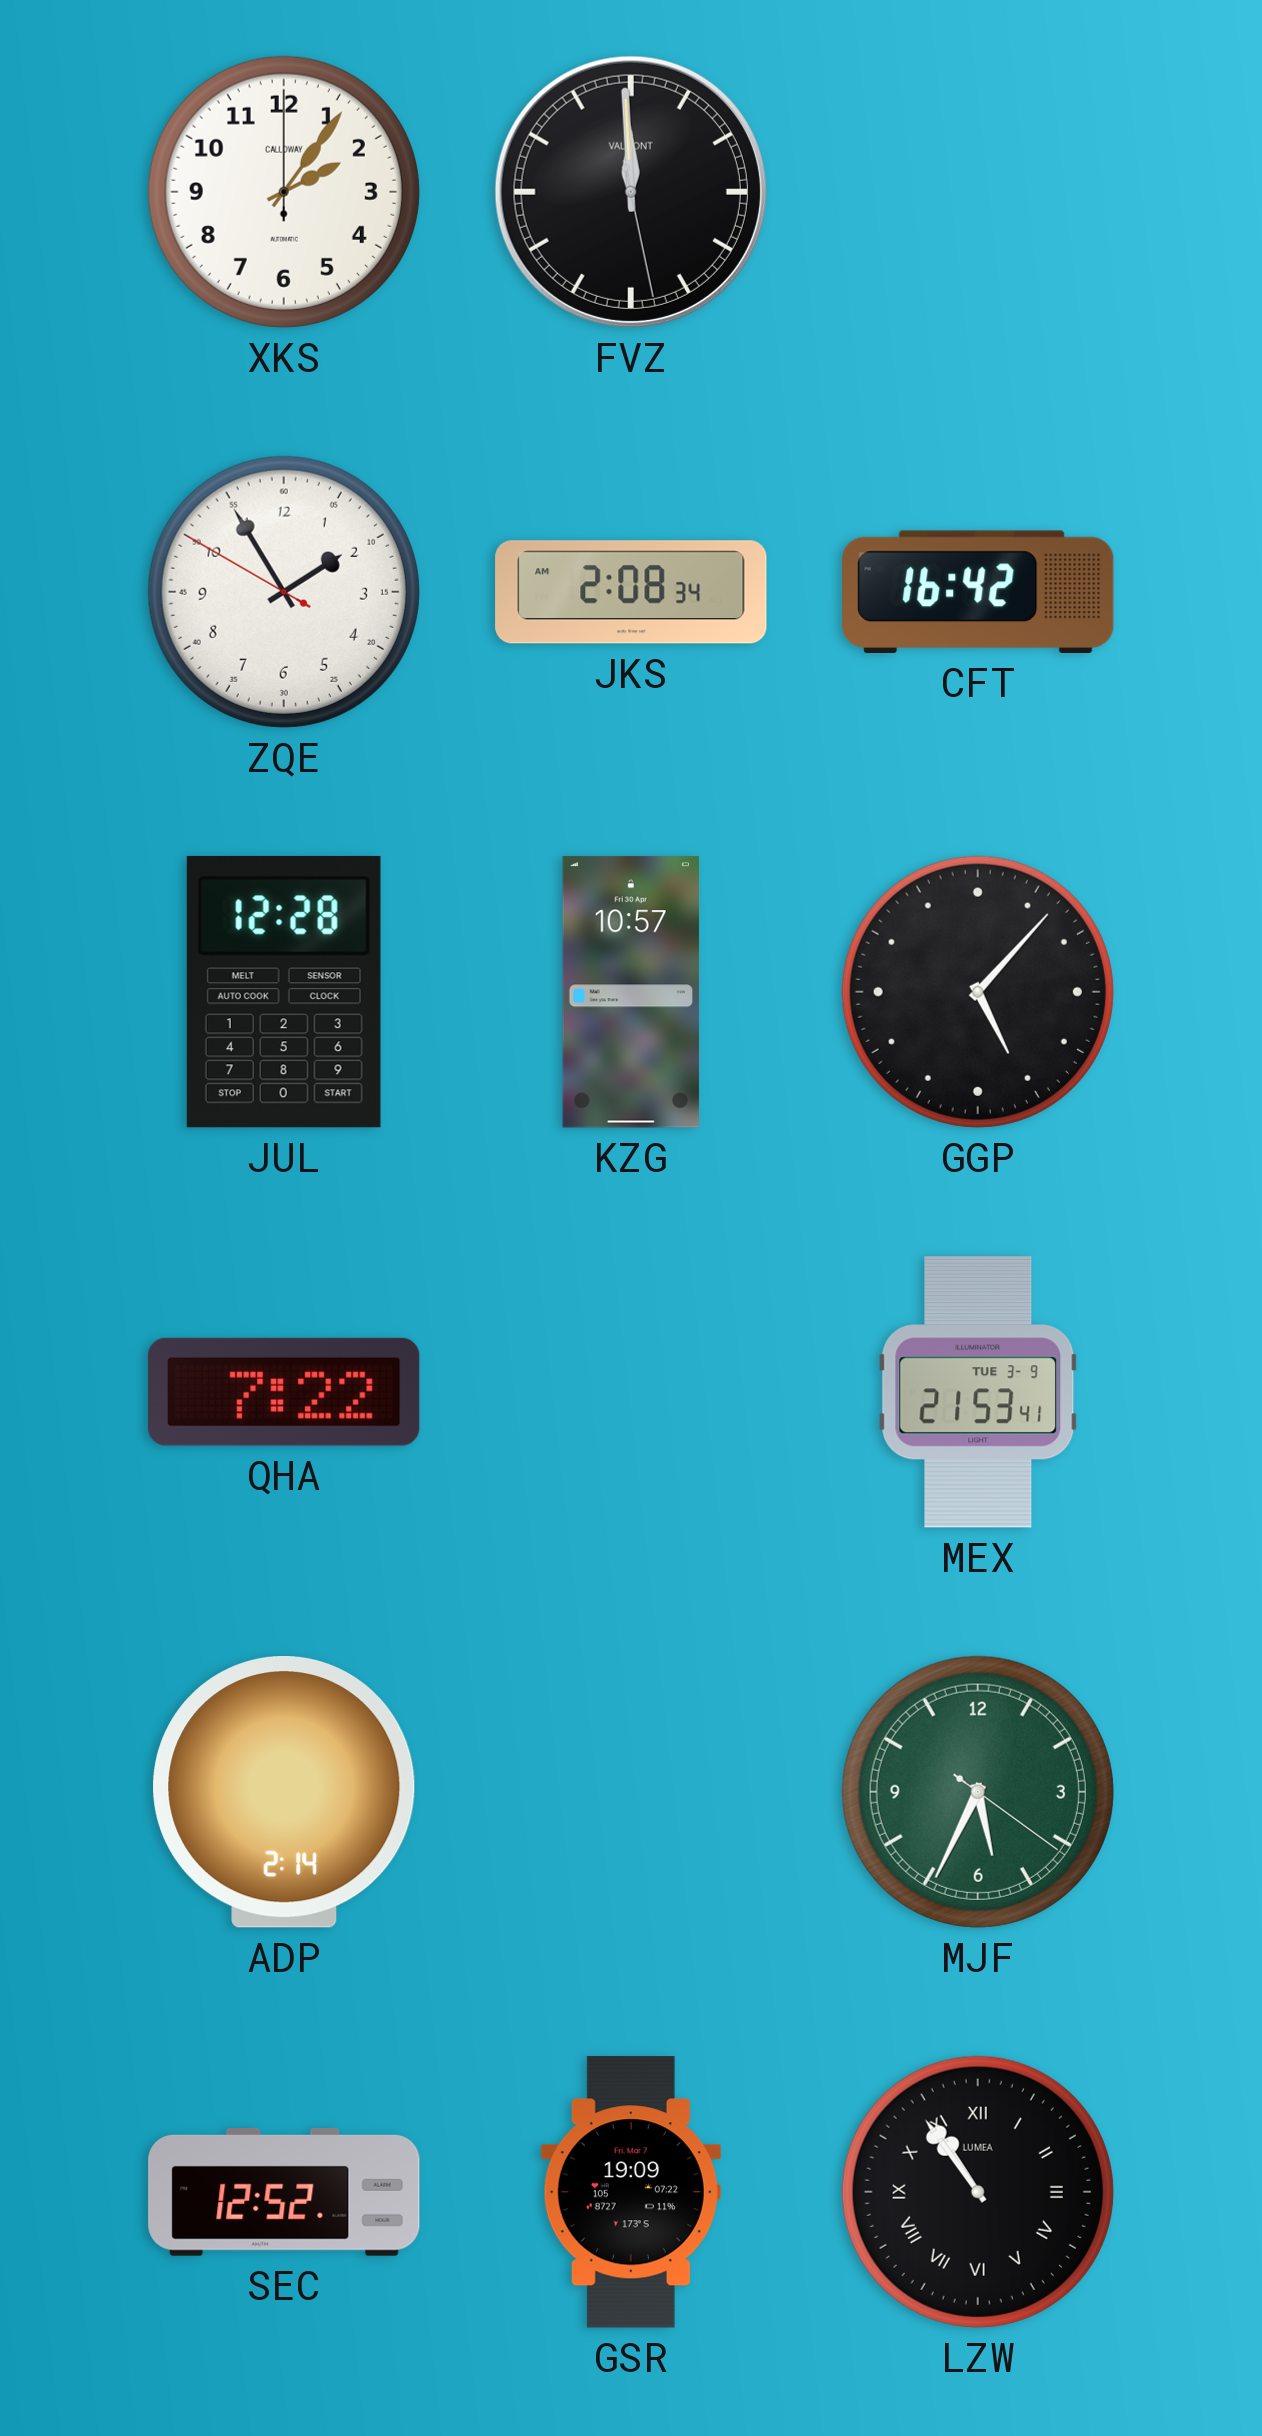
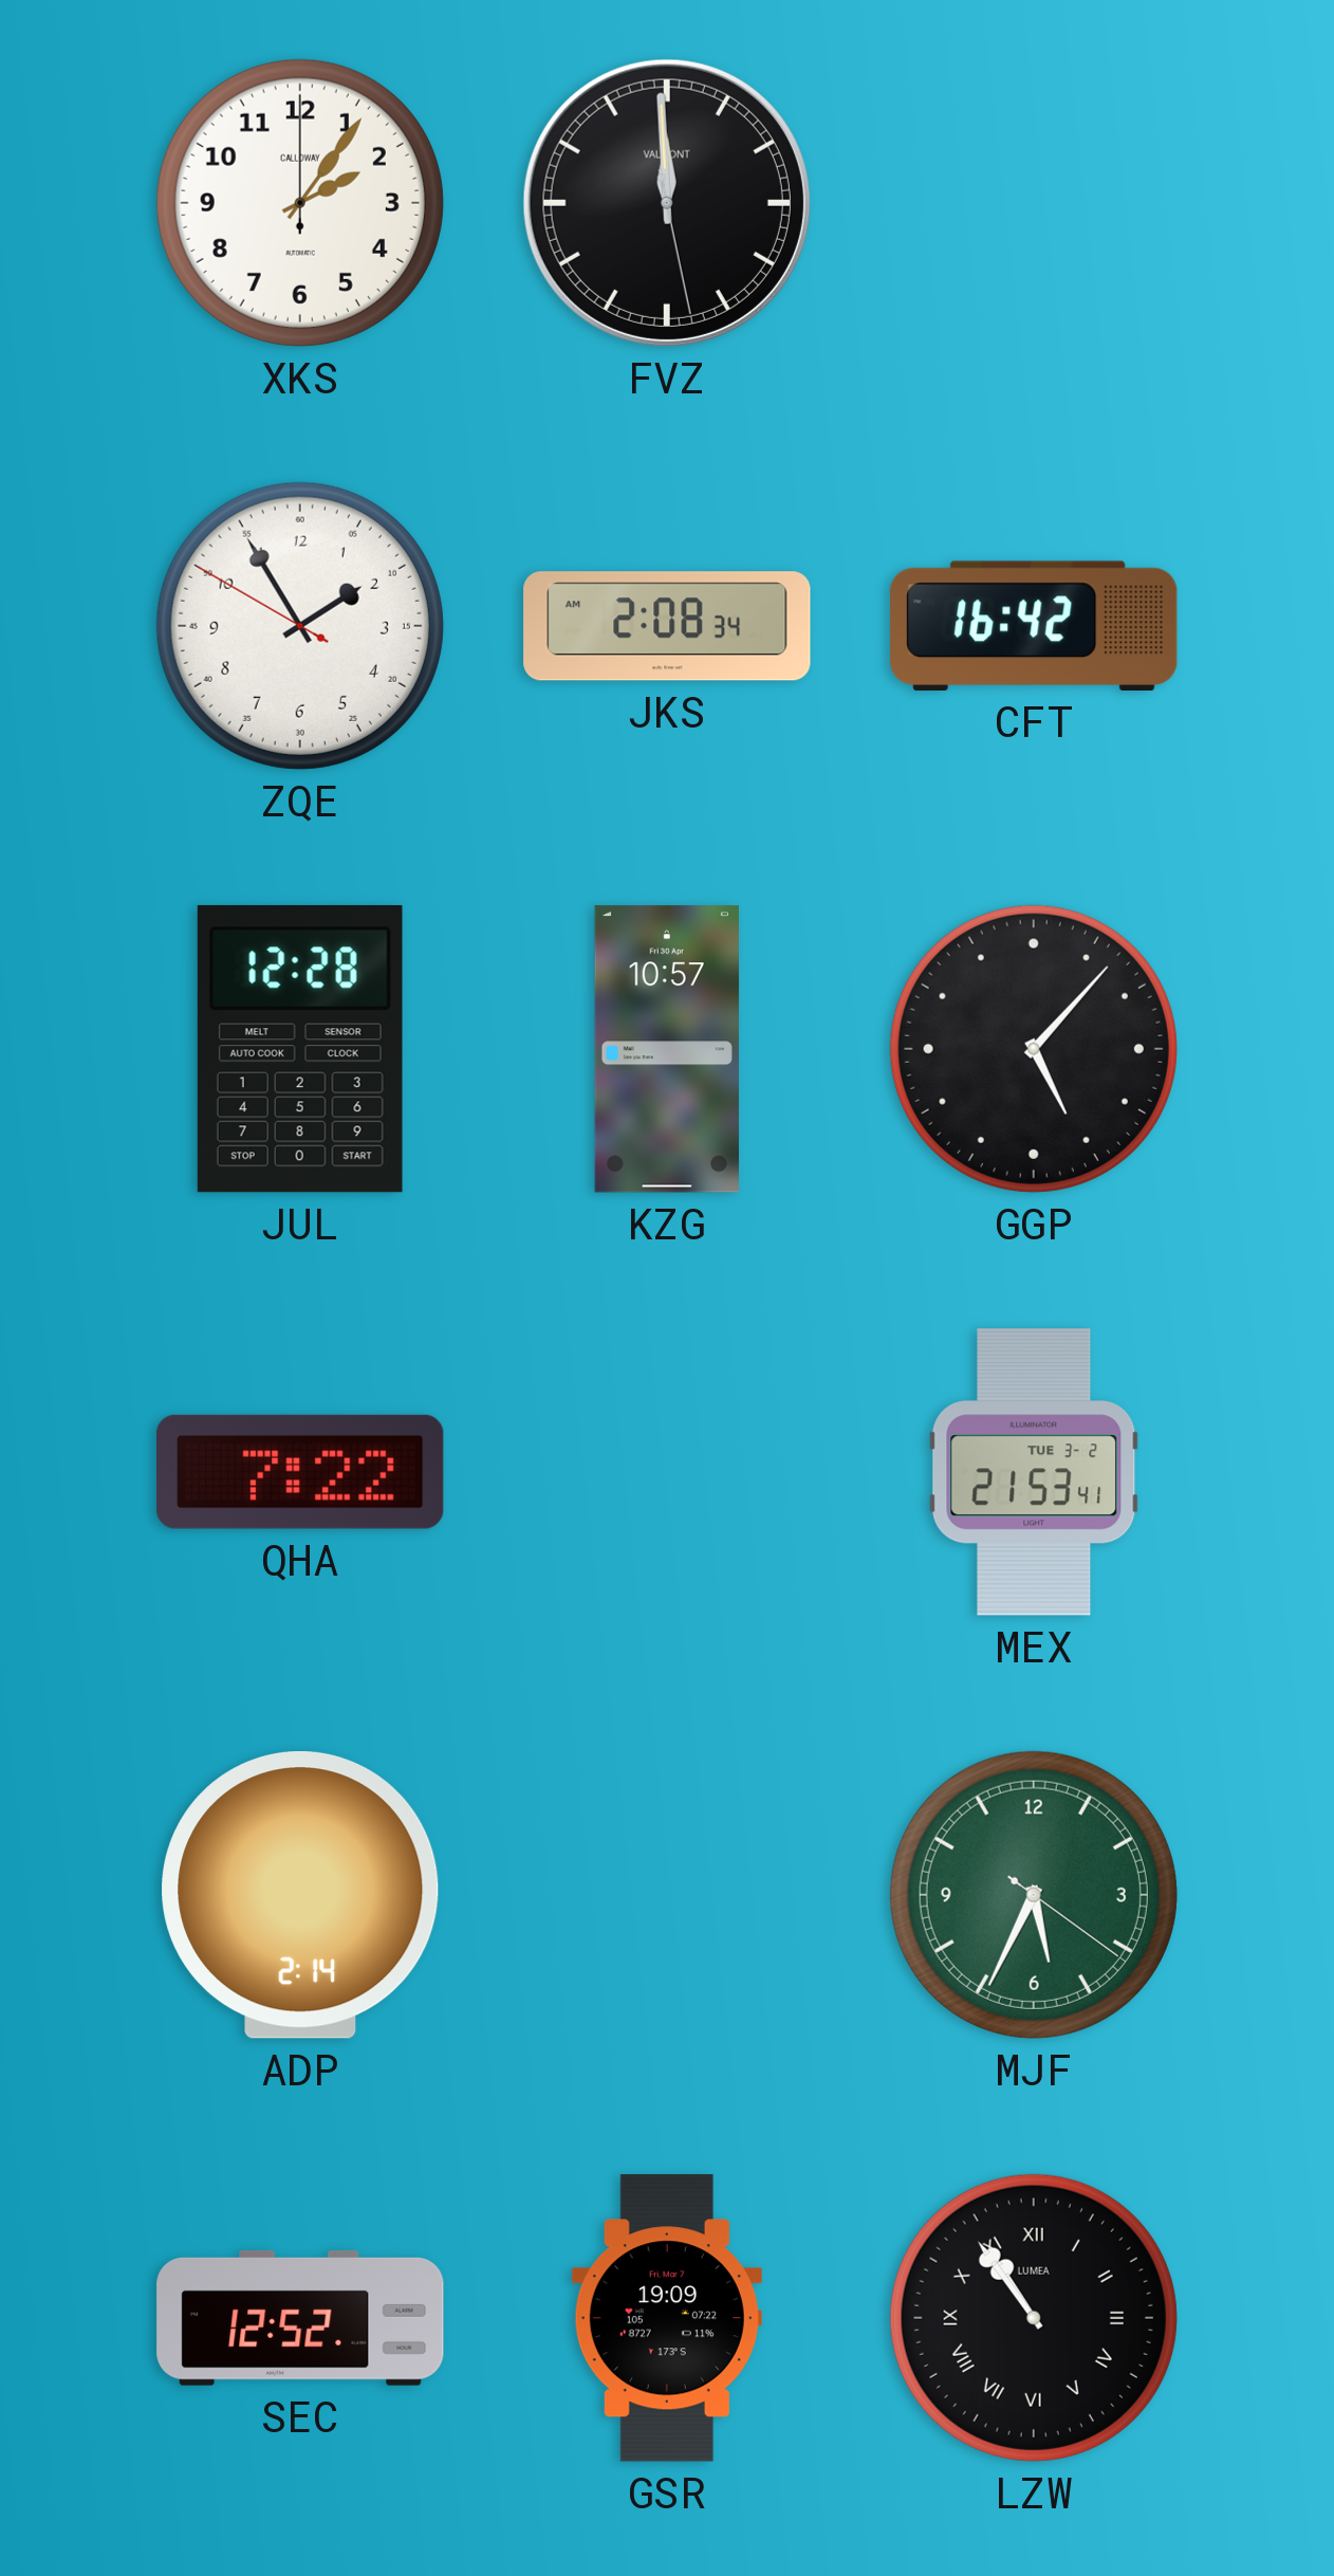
MEX date: TUE 3-9 -> TUE 3-2 (1034, 1472)
